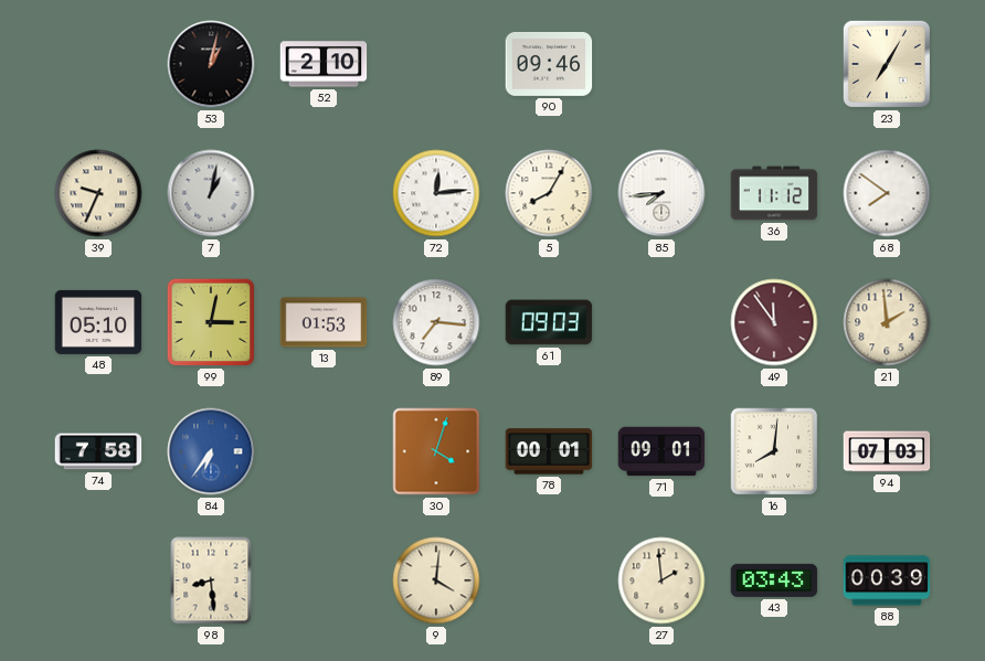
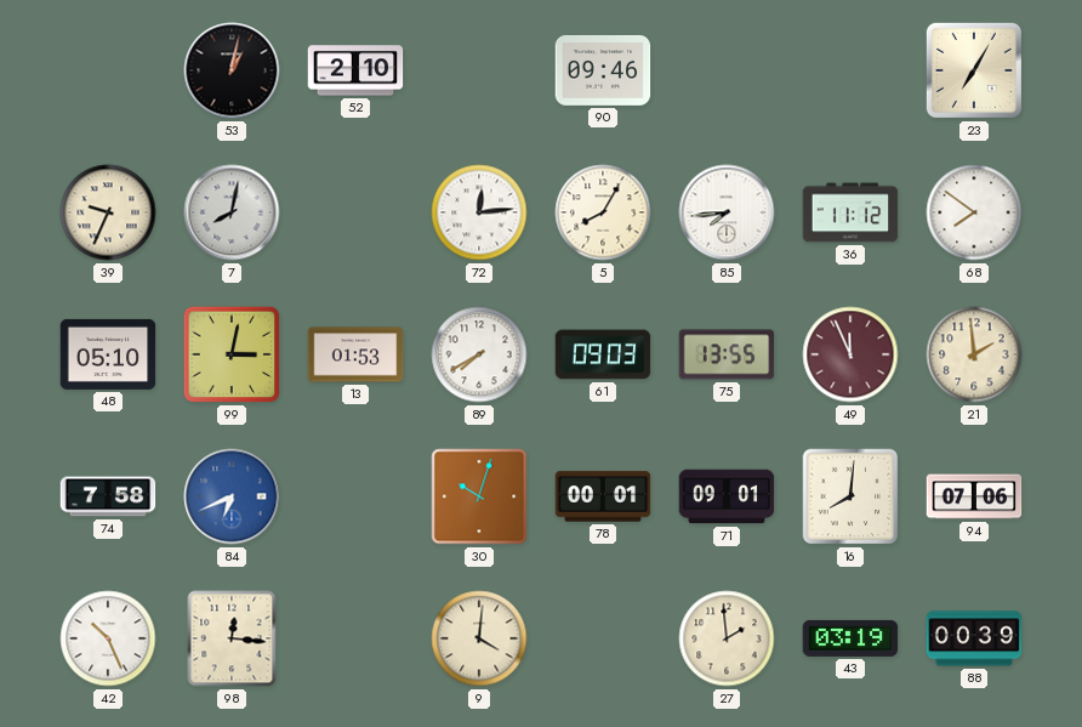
7: 1:02 -> 8:02 (232, 212)
89: 7:16 -> 7:40 (479, 354)
75: none -> 13:55 (727, 354)
49: 11:54 -> 11:56 (850, 354)
84: 6:36 -> 6:41 (232, 496)
30: 4:03 -> 10:03 (479, 496)
94: 07:03 -> 07:06 (974, 496)
42: none -> 10:26 (108, 638)
98: 8:29 -> 12:16 (232, 638)
43: 03:43 -> 03:19 (850, 638)
